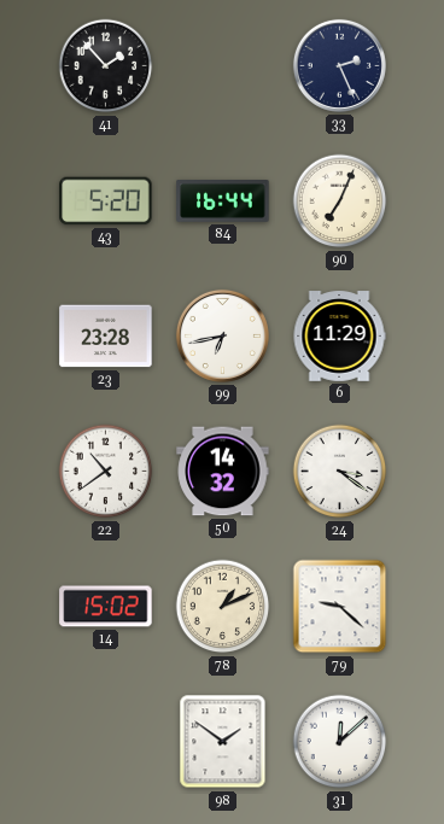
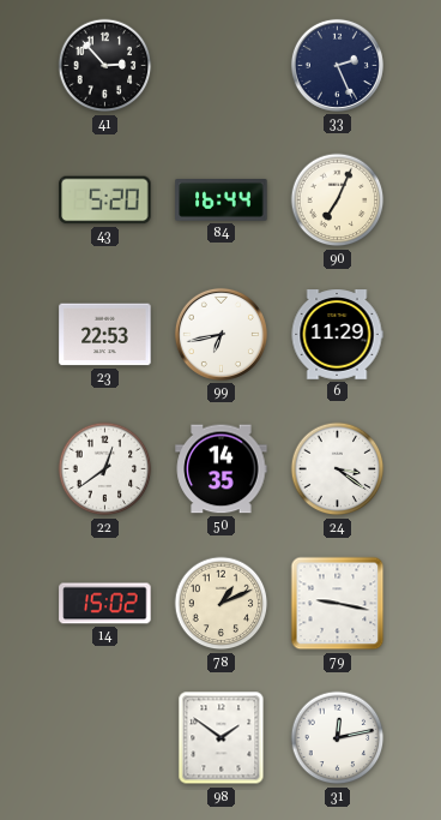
41: 1:53 -> 2:53 (105, 66)
23: 23:28 -> 22:53 (105, 335)
22: 10:39 -> 12:39 (105, 469)
50: 14:32 -> 14:35 (222, 469)
79: 9:22 -> 9:17 (338, 604)
31: 12:08 -> 12:13 (338, 738)
